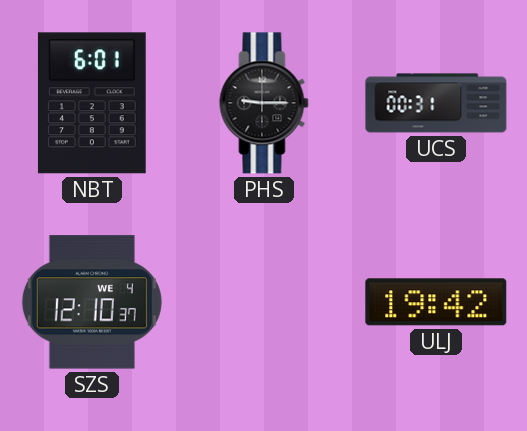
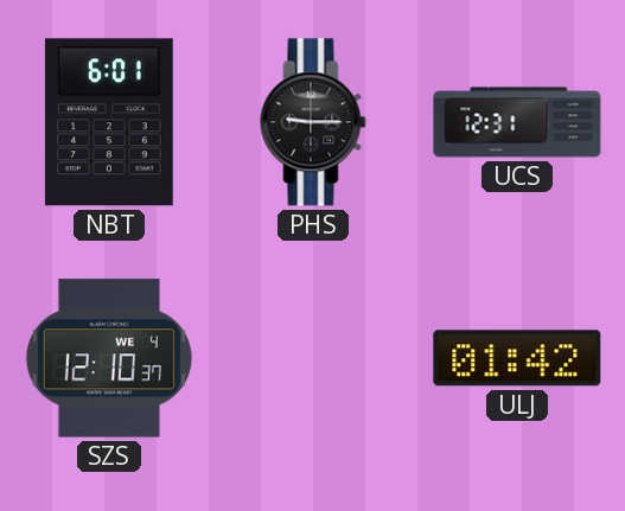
UCS: 00:31 -> 12:31 (517, 122)
ULJ: 19:42 -> 01:42 (517, 358)
